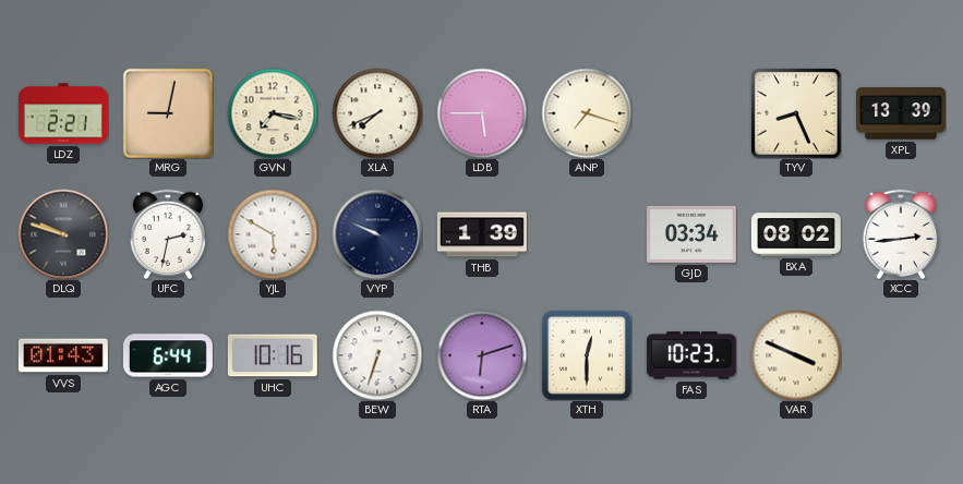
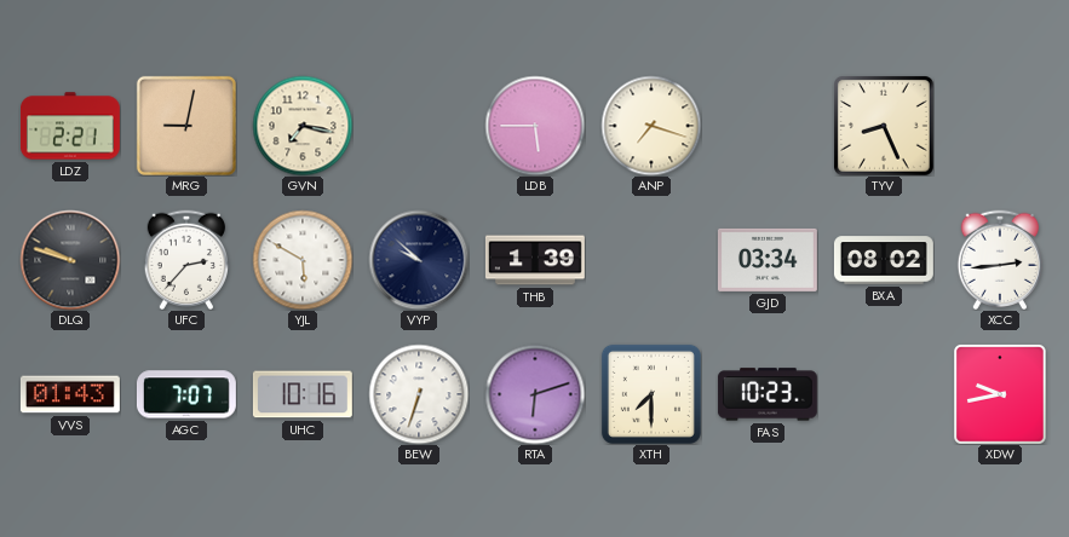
XLA: 7:41 -> none (377, 113)
XPL: 13:39 -> none (901, 113)
UFC: 2:32 -> 2:37 (185, 260)
VYP: 9:49 -> 9:52 (419, 260)
AGC: 6:44 -> 7:07 (186, 394)
XTH: 12:30 -> 7:30 (651, 394)
VAR: 3:49 -> none (796, 355)
XDW: none -> 9:43 (1001, 394)
